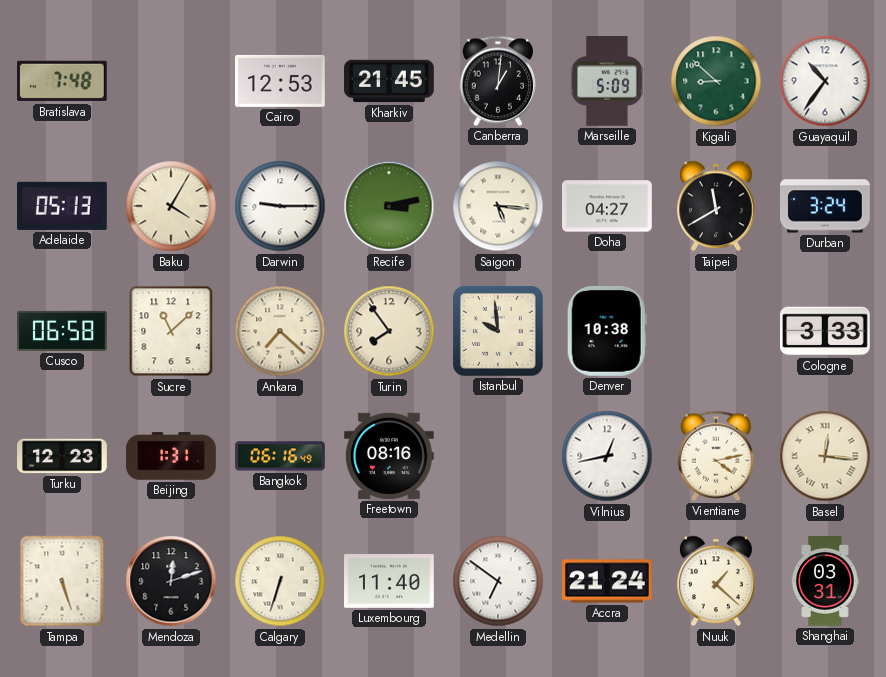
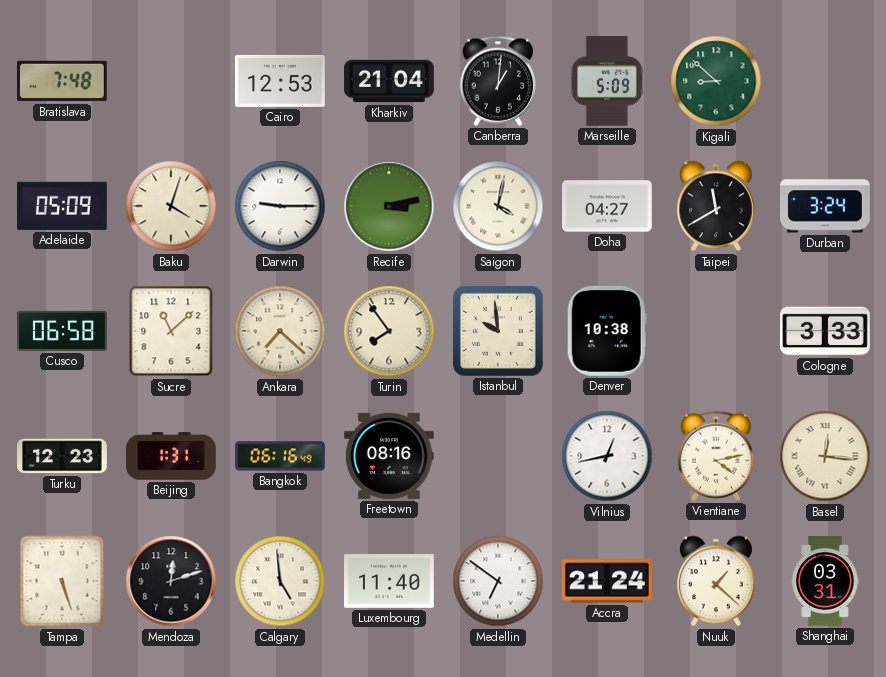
Kharkiv: 21:45 -> 21:04 (389, 81)
Guayaquil: 10:36 -> none (825, 81)
Adelaide: 05:13 -> 05:09 (63, 206)
Baku: 4:05 -> 4:03 (171, 206)
Saigon: 5:16 -> 4:02 (498, 206)
Calgary: 6:33 -> 4:59 (280, 581)
